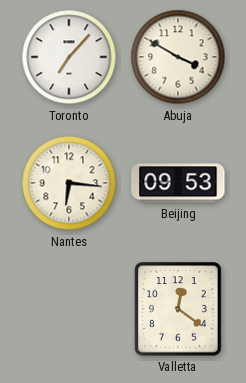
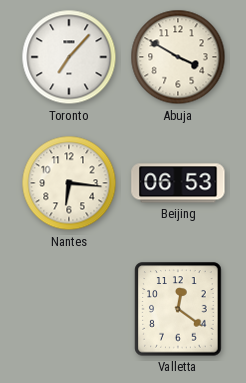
Beijing: 09:53 -> 06:53 (178, 183)
